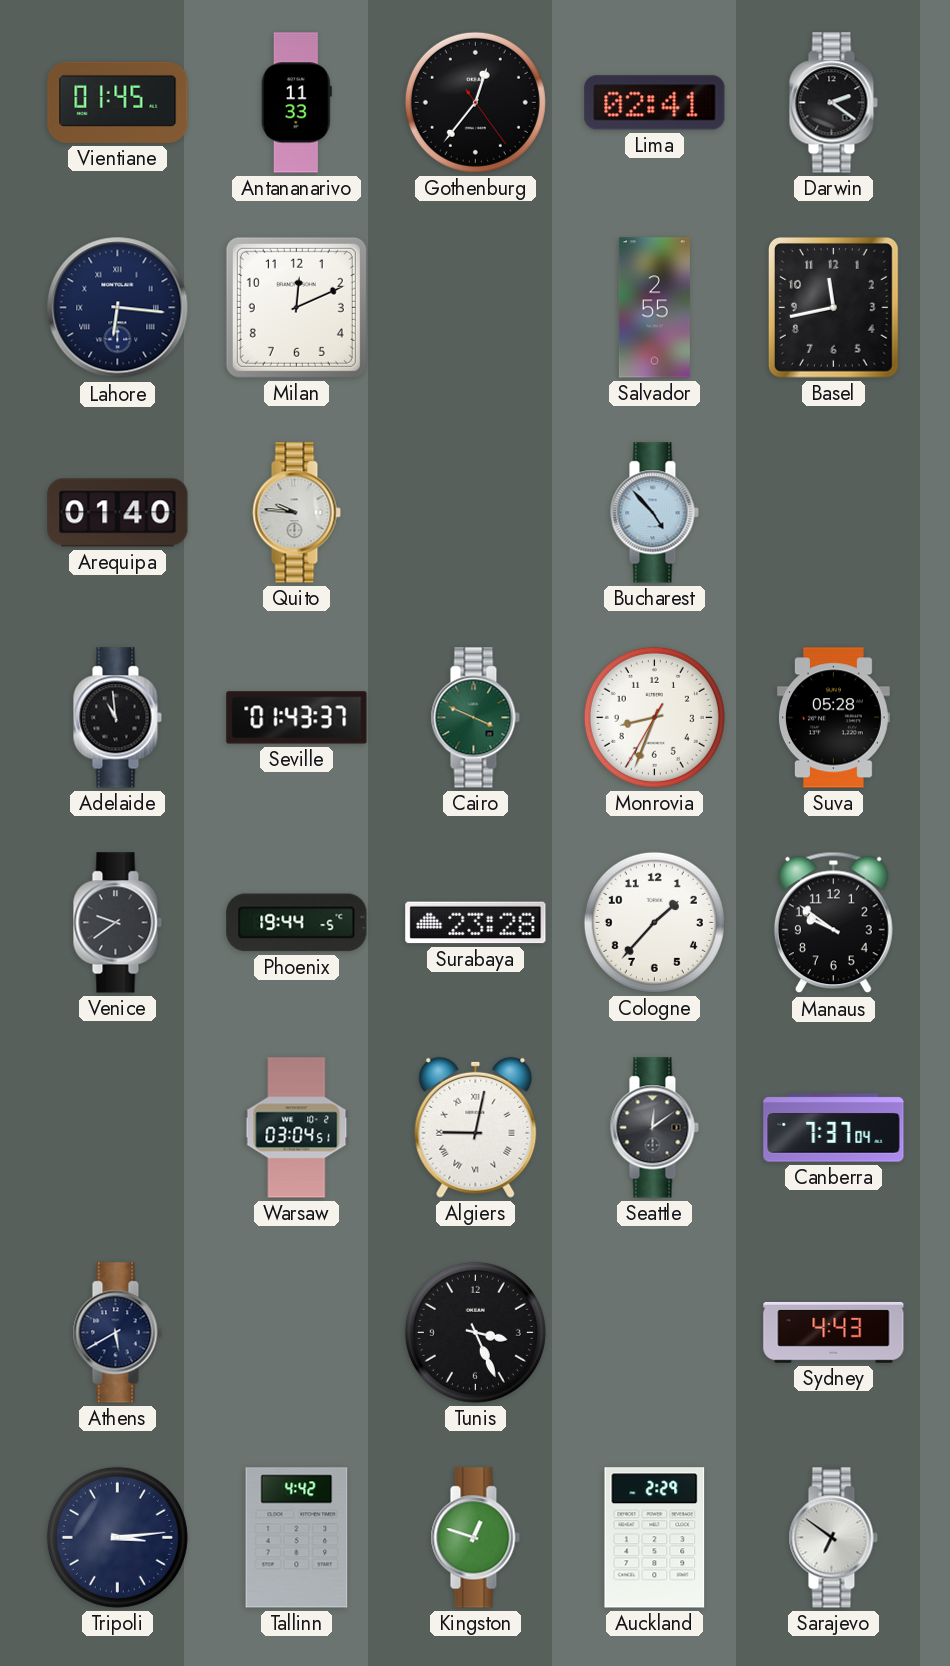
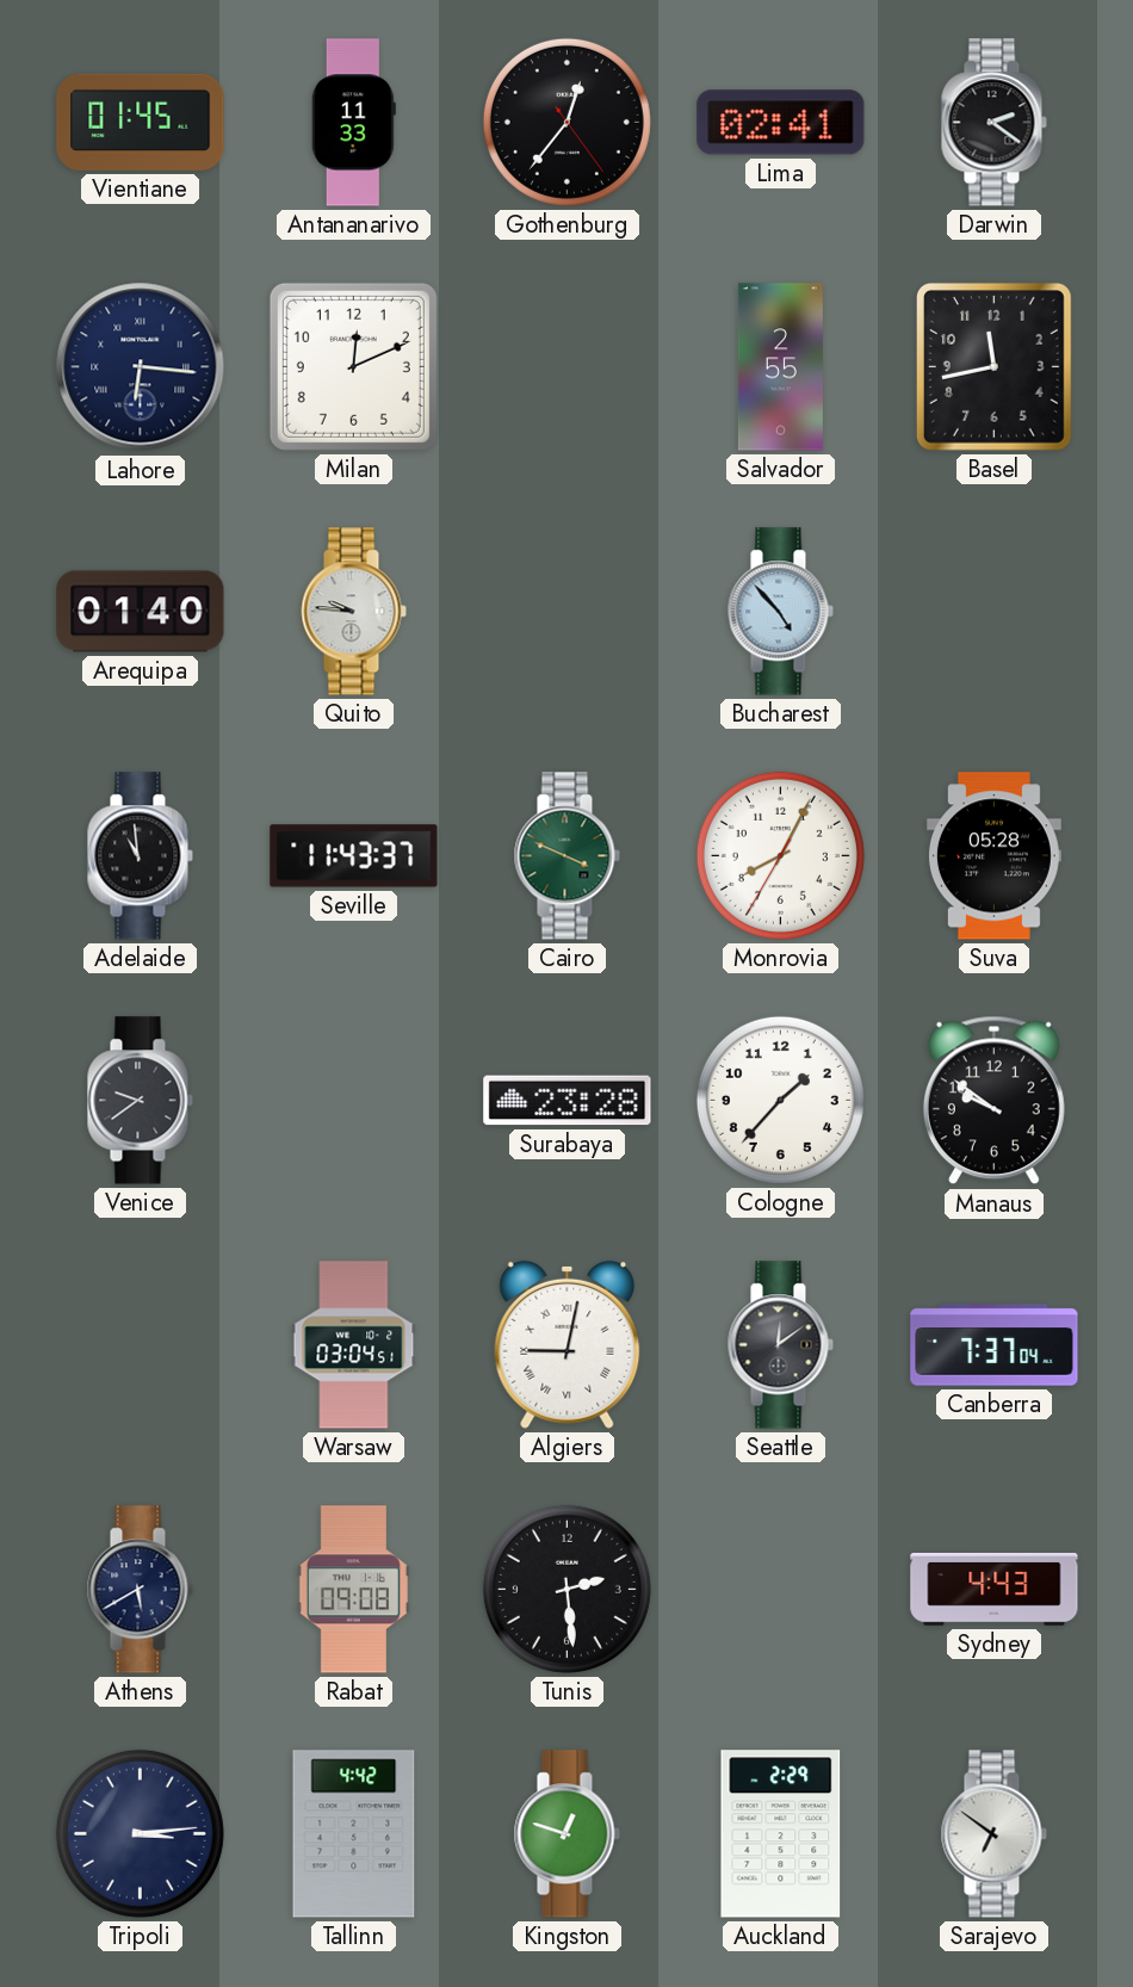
Seville: 01:43 -> 11:43 (354, 856)
Monrovia: 8:33 -> 8:04 (780, 855)
Phoenix: 19:44 -> none (297, 923)
Rabat: none -> 09:08 (353, 1590)
Tunis: 3:26 -> 2:29 (566, 1589)
